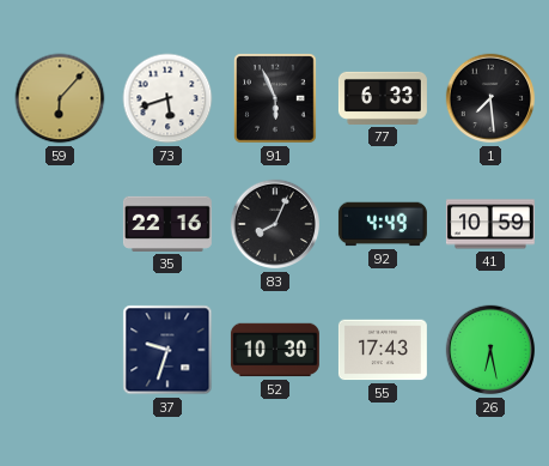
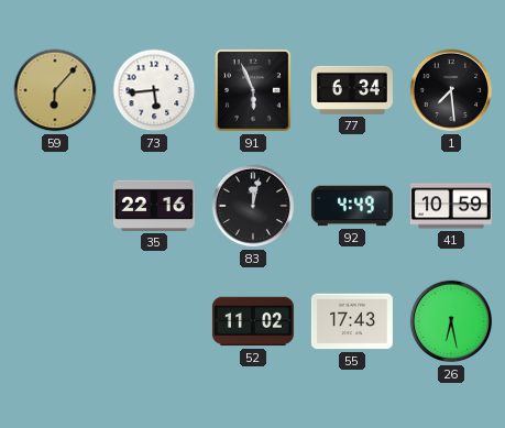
73: 5:42 -> 5:44 (154, 90)
77: 6:33 -> 6:34 (352, 90)
83: 8:04 -> 12:02 (253, 206)
37: 9:33 -> none (167, 350)
52: 10:30 -> 11:02 (253, 321)
